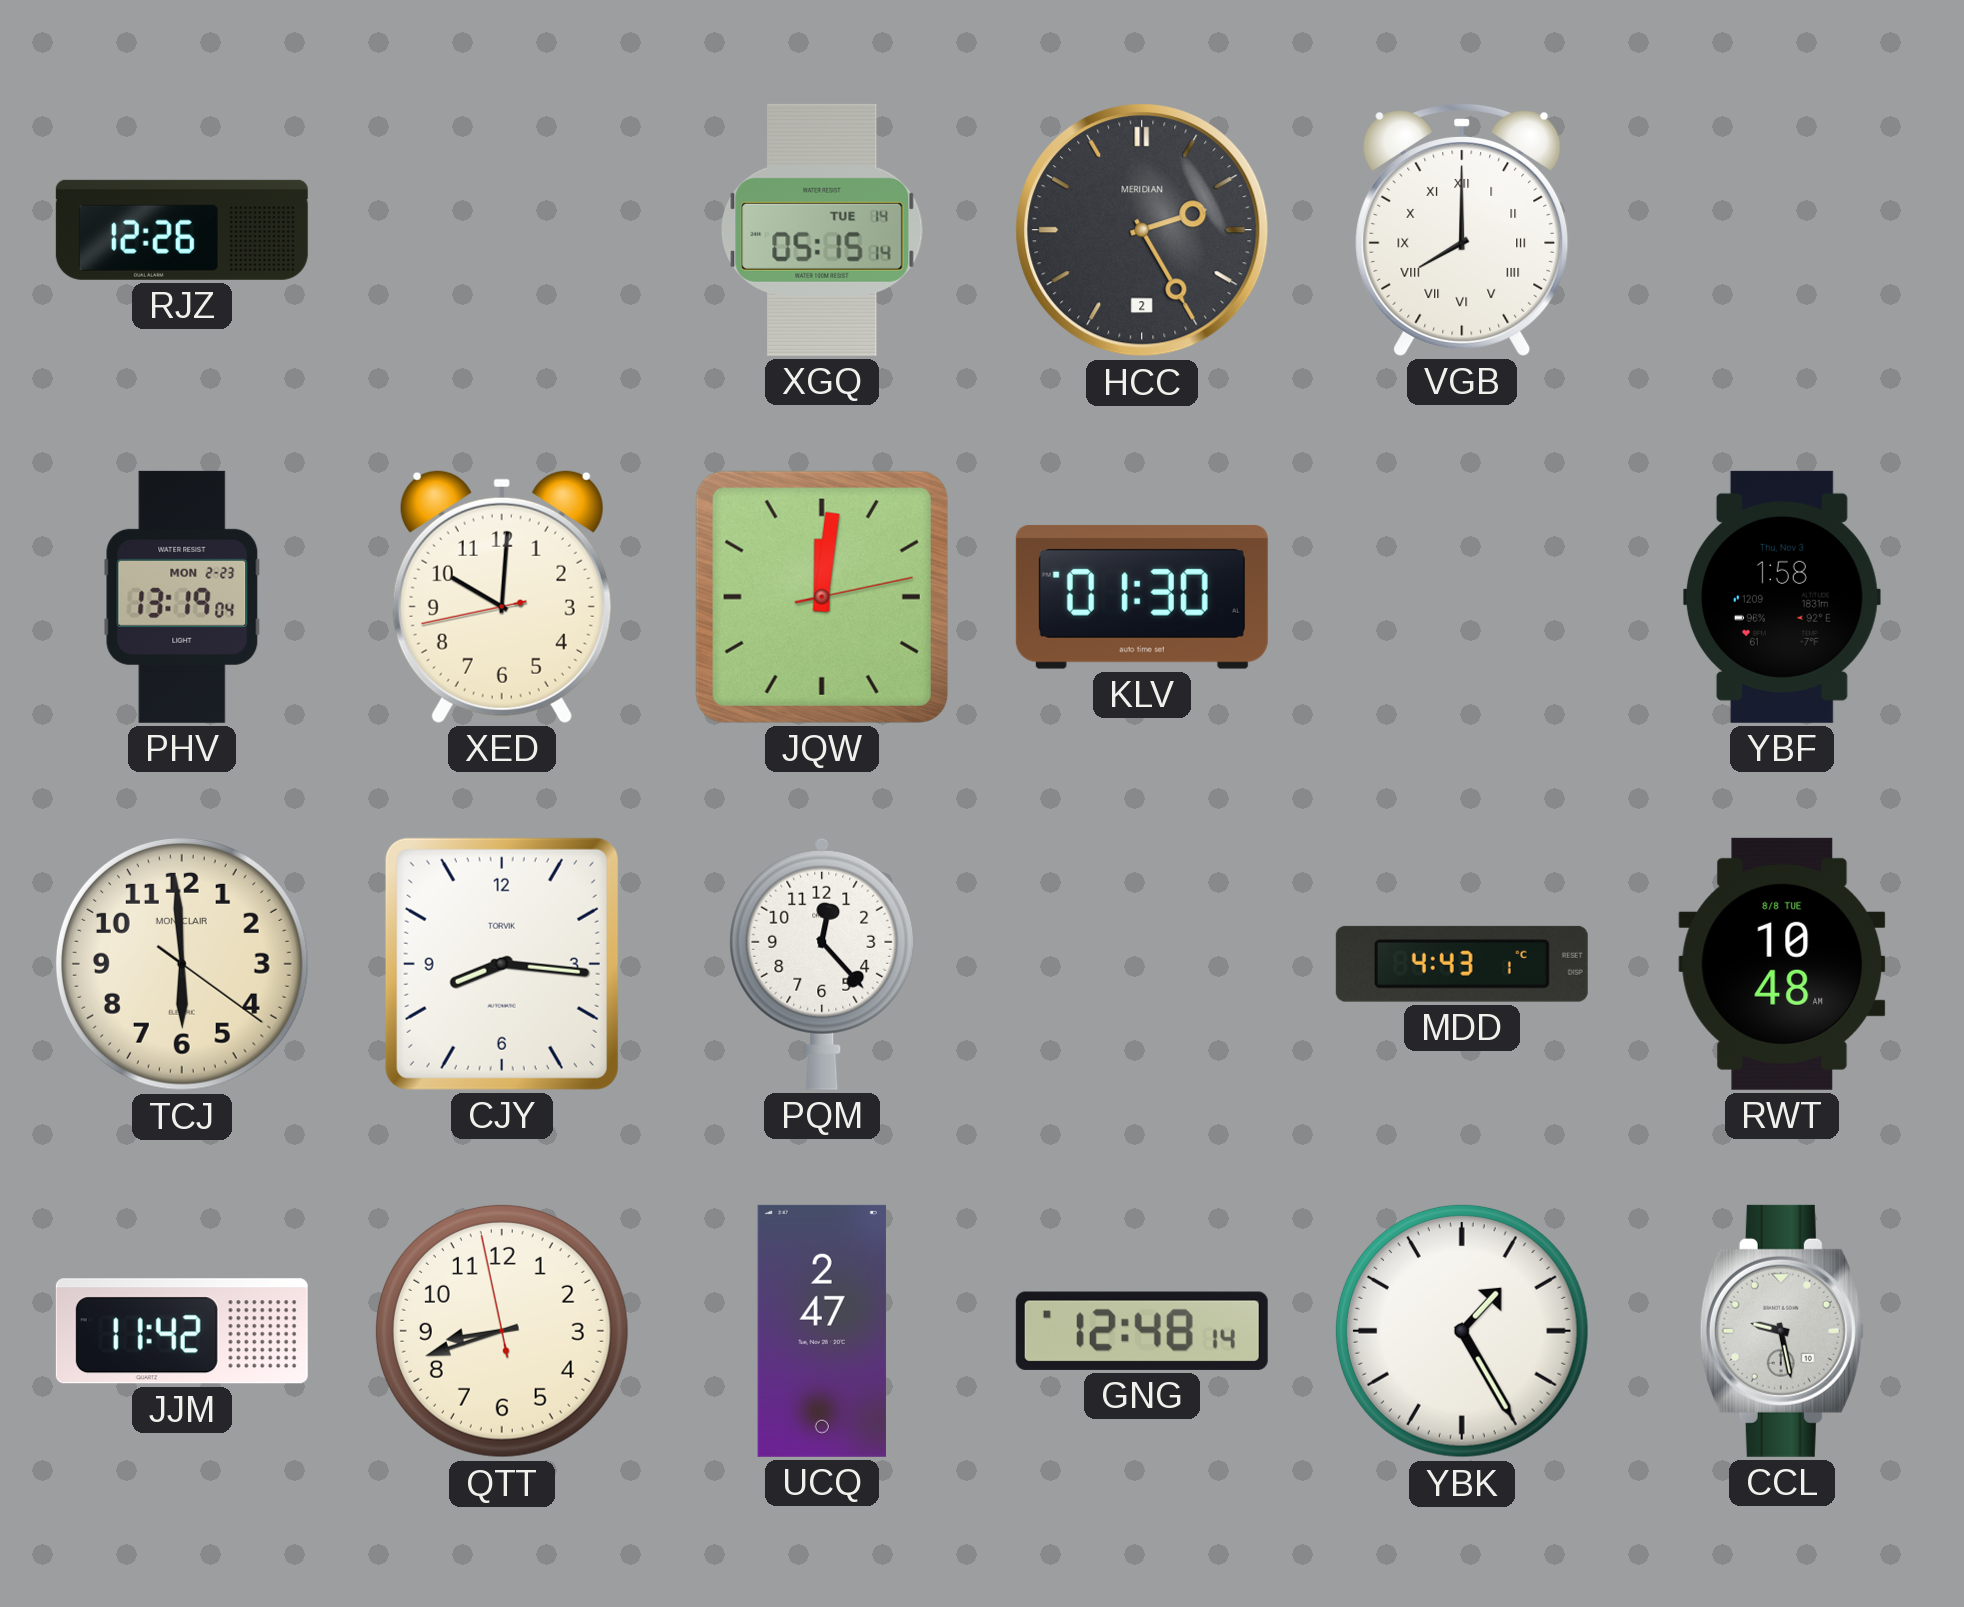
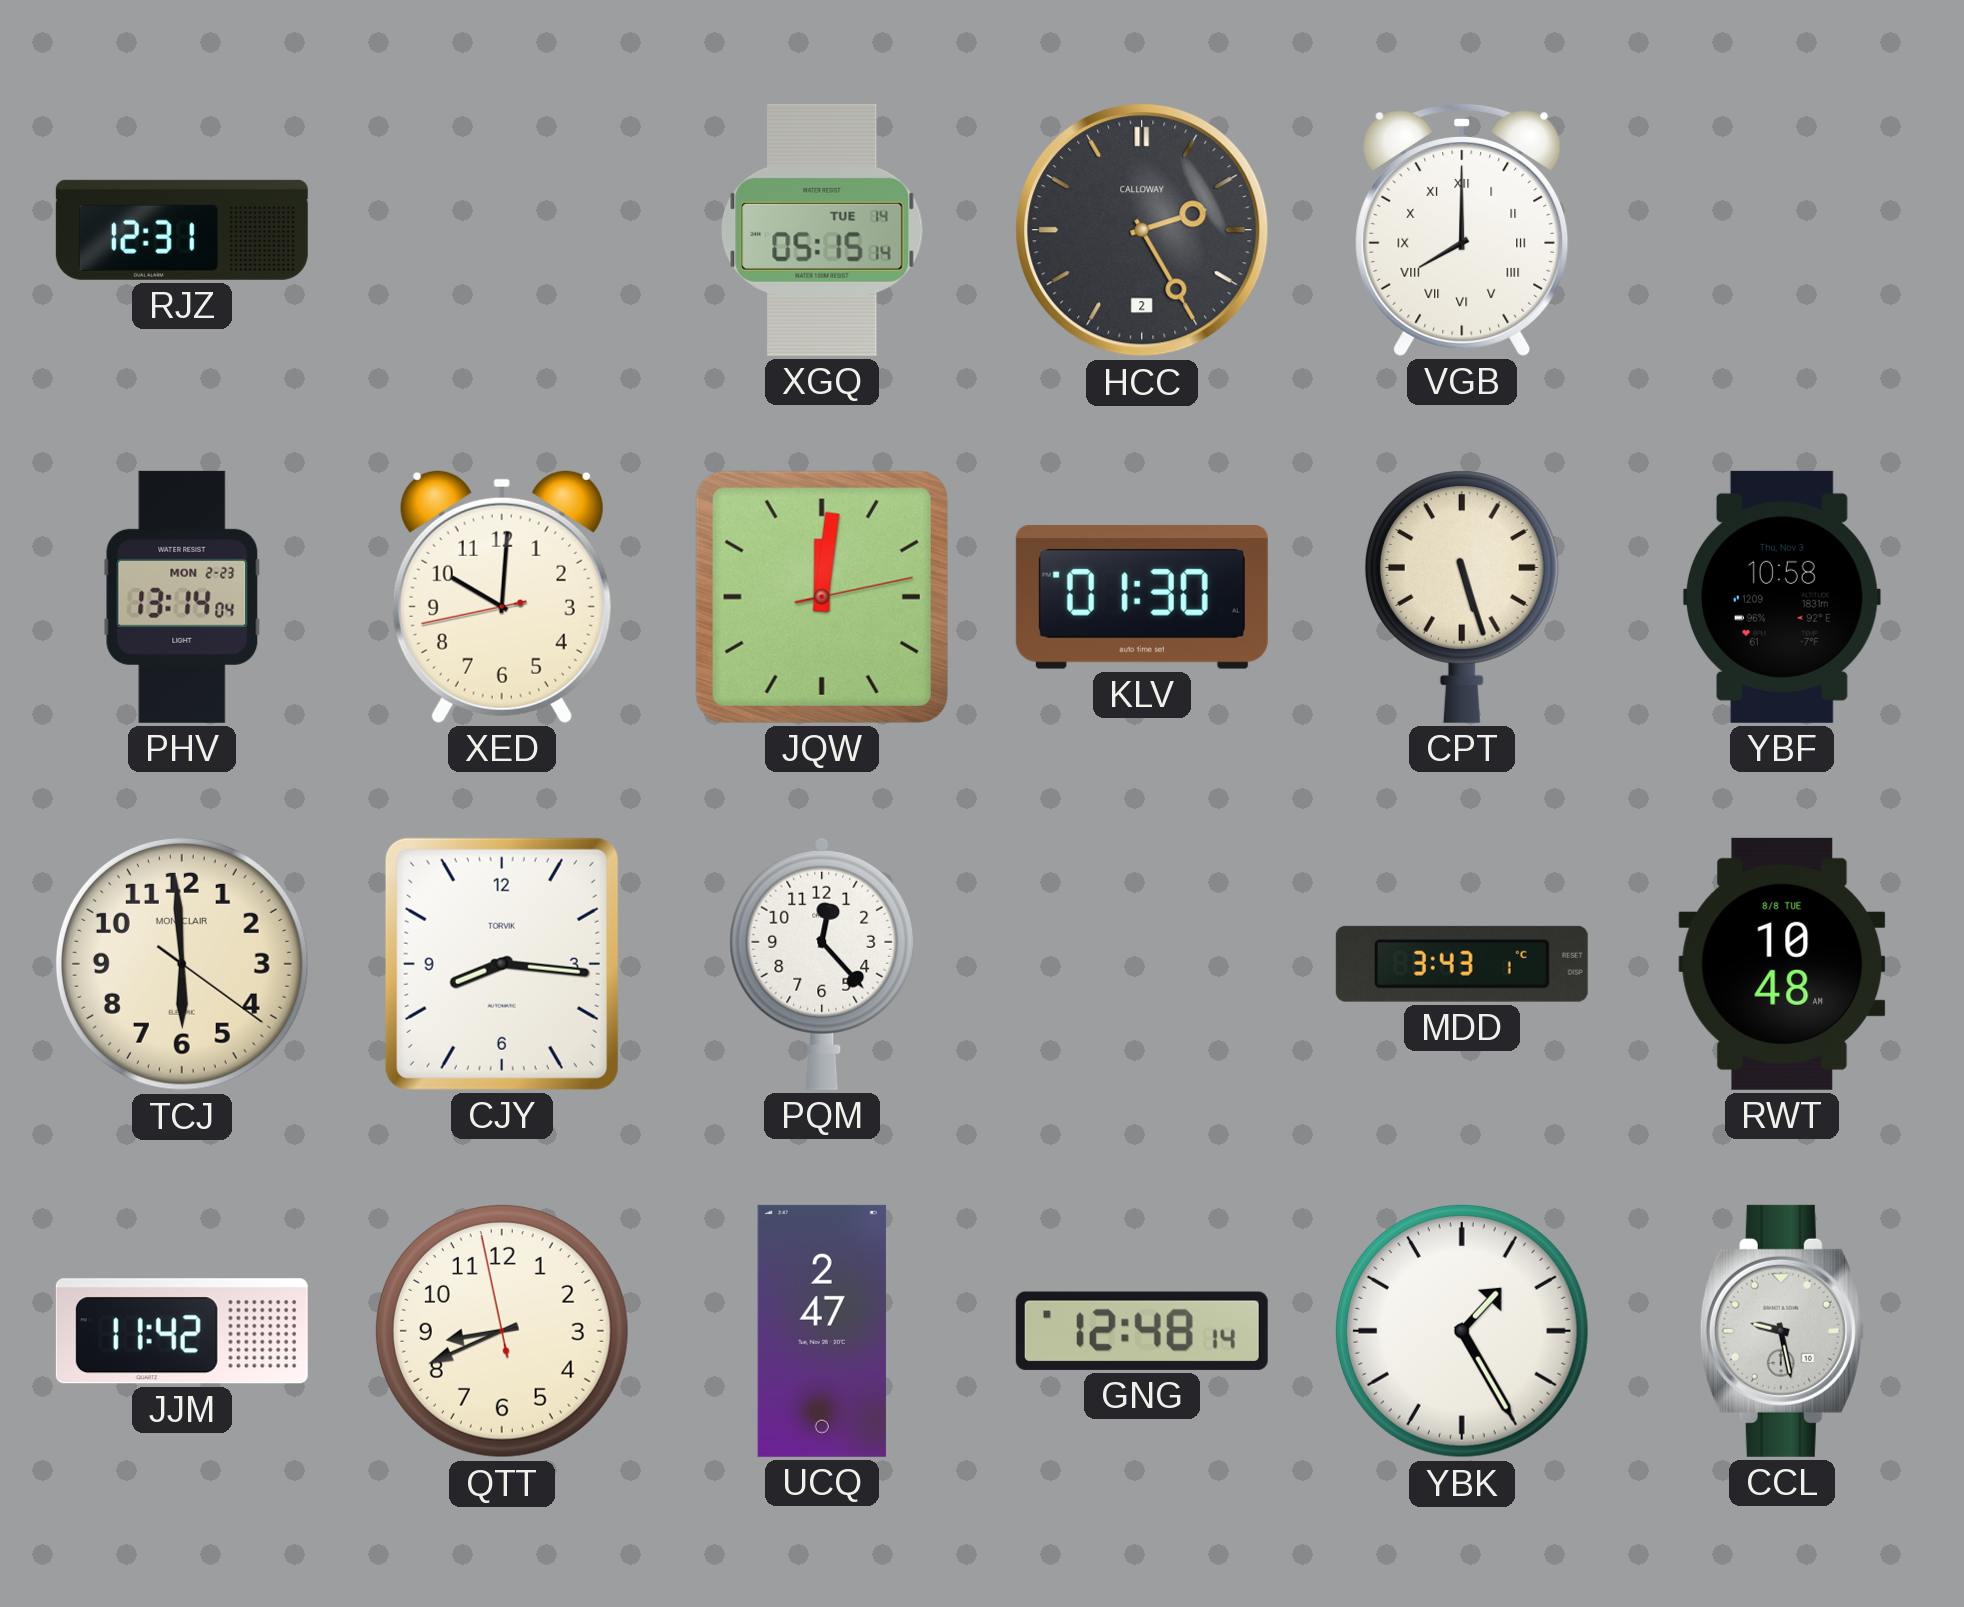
RJZ: 12:26 -> 12:31 (182, 230)
HCC brand: MERIDIAN -> CALLOWAY (1142, 230)
PHV: 13:19 -> 13:14 (182, 597)
CPT: none -> 5:27 (1462, 597)
YBF: 1:58 -> 10:58 (1782, 597)
MDD: 4:43 -> 3:43 (1462, 964)
QTT: 8:41 -> 8:40 (502, 1331)
